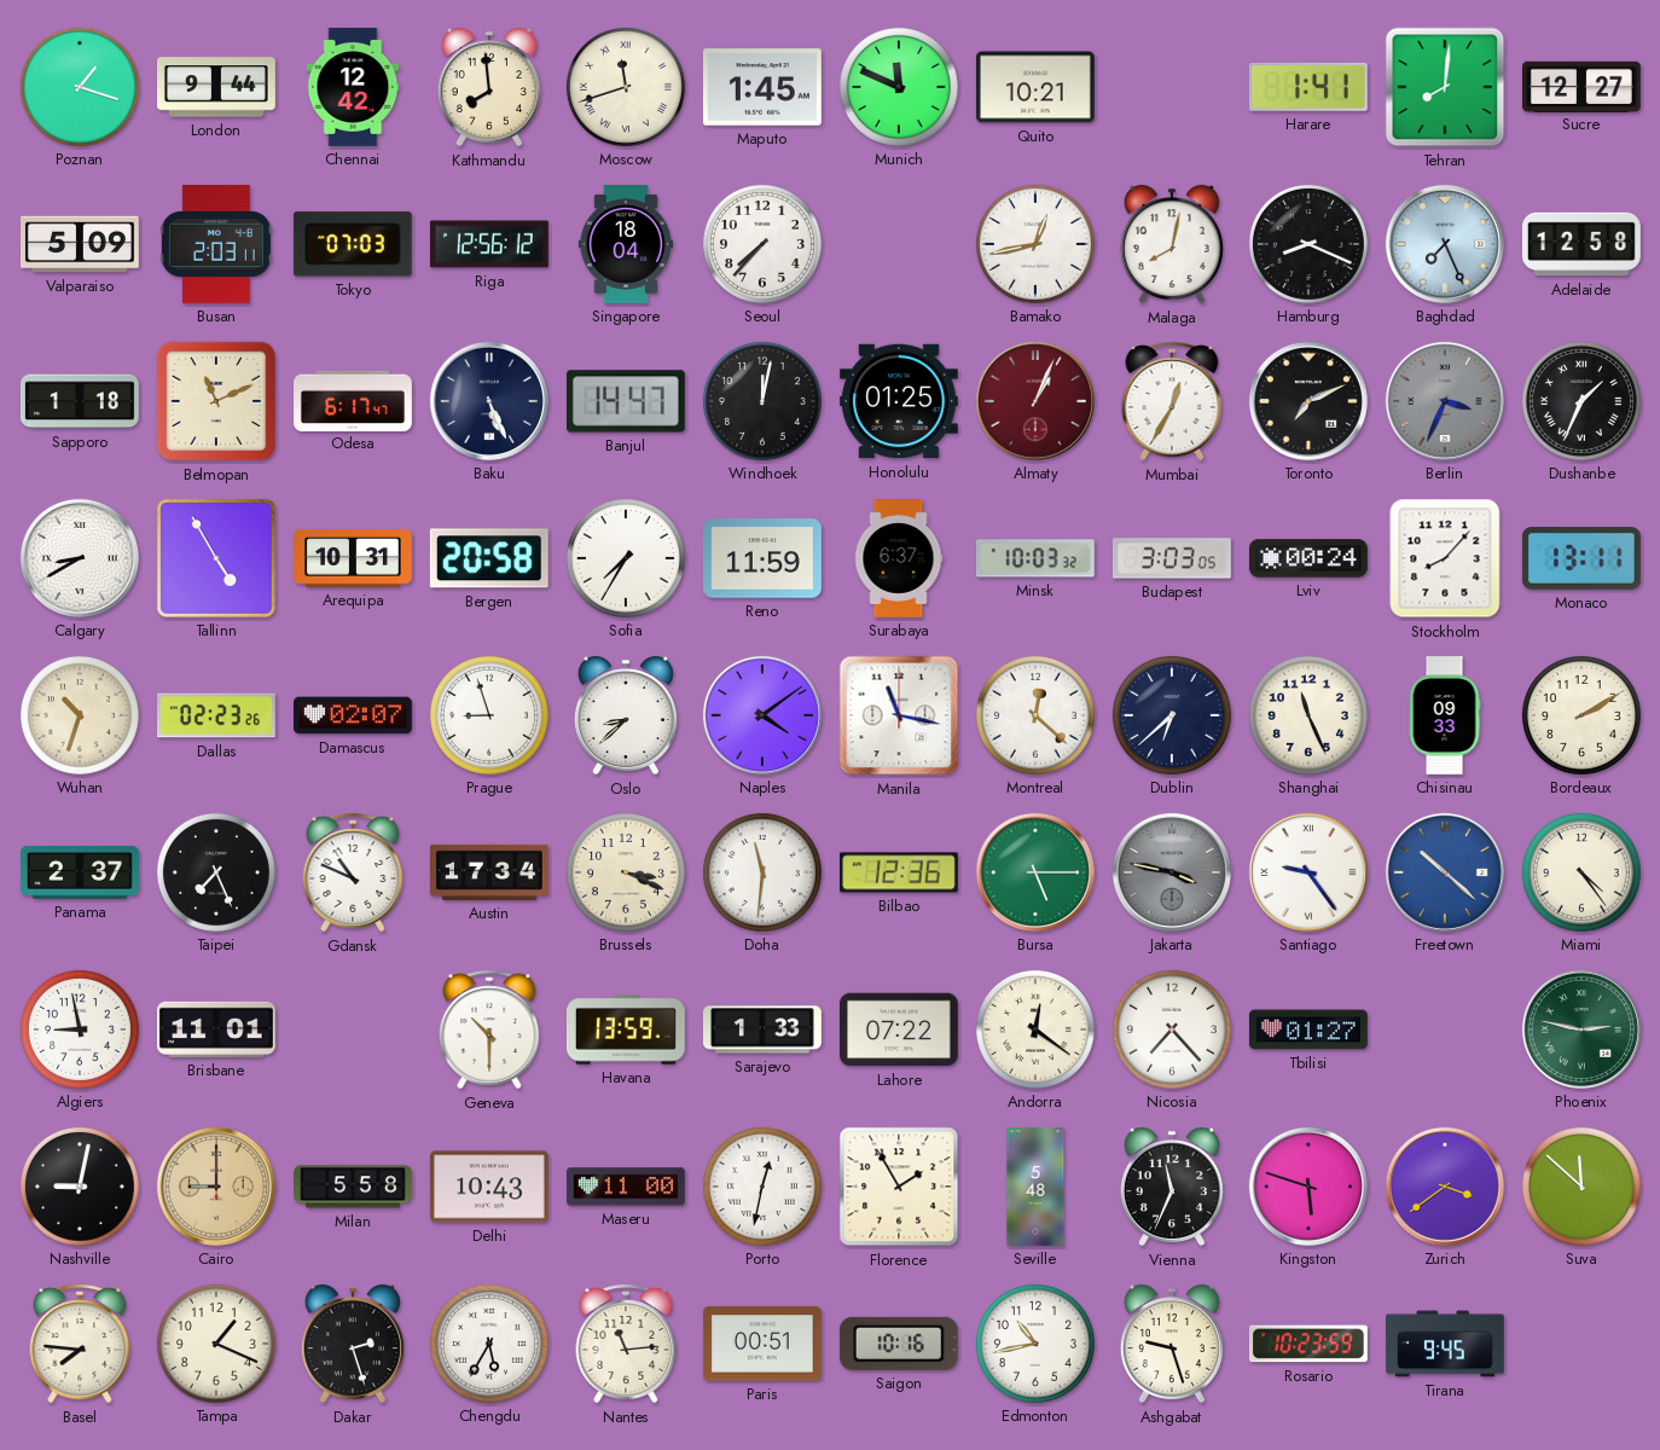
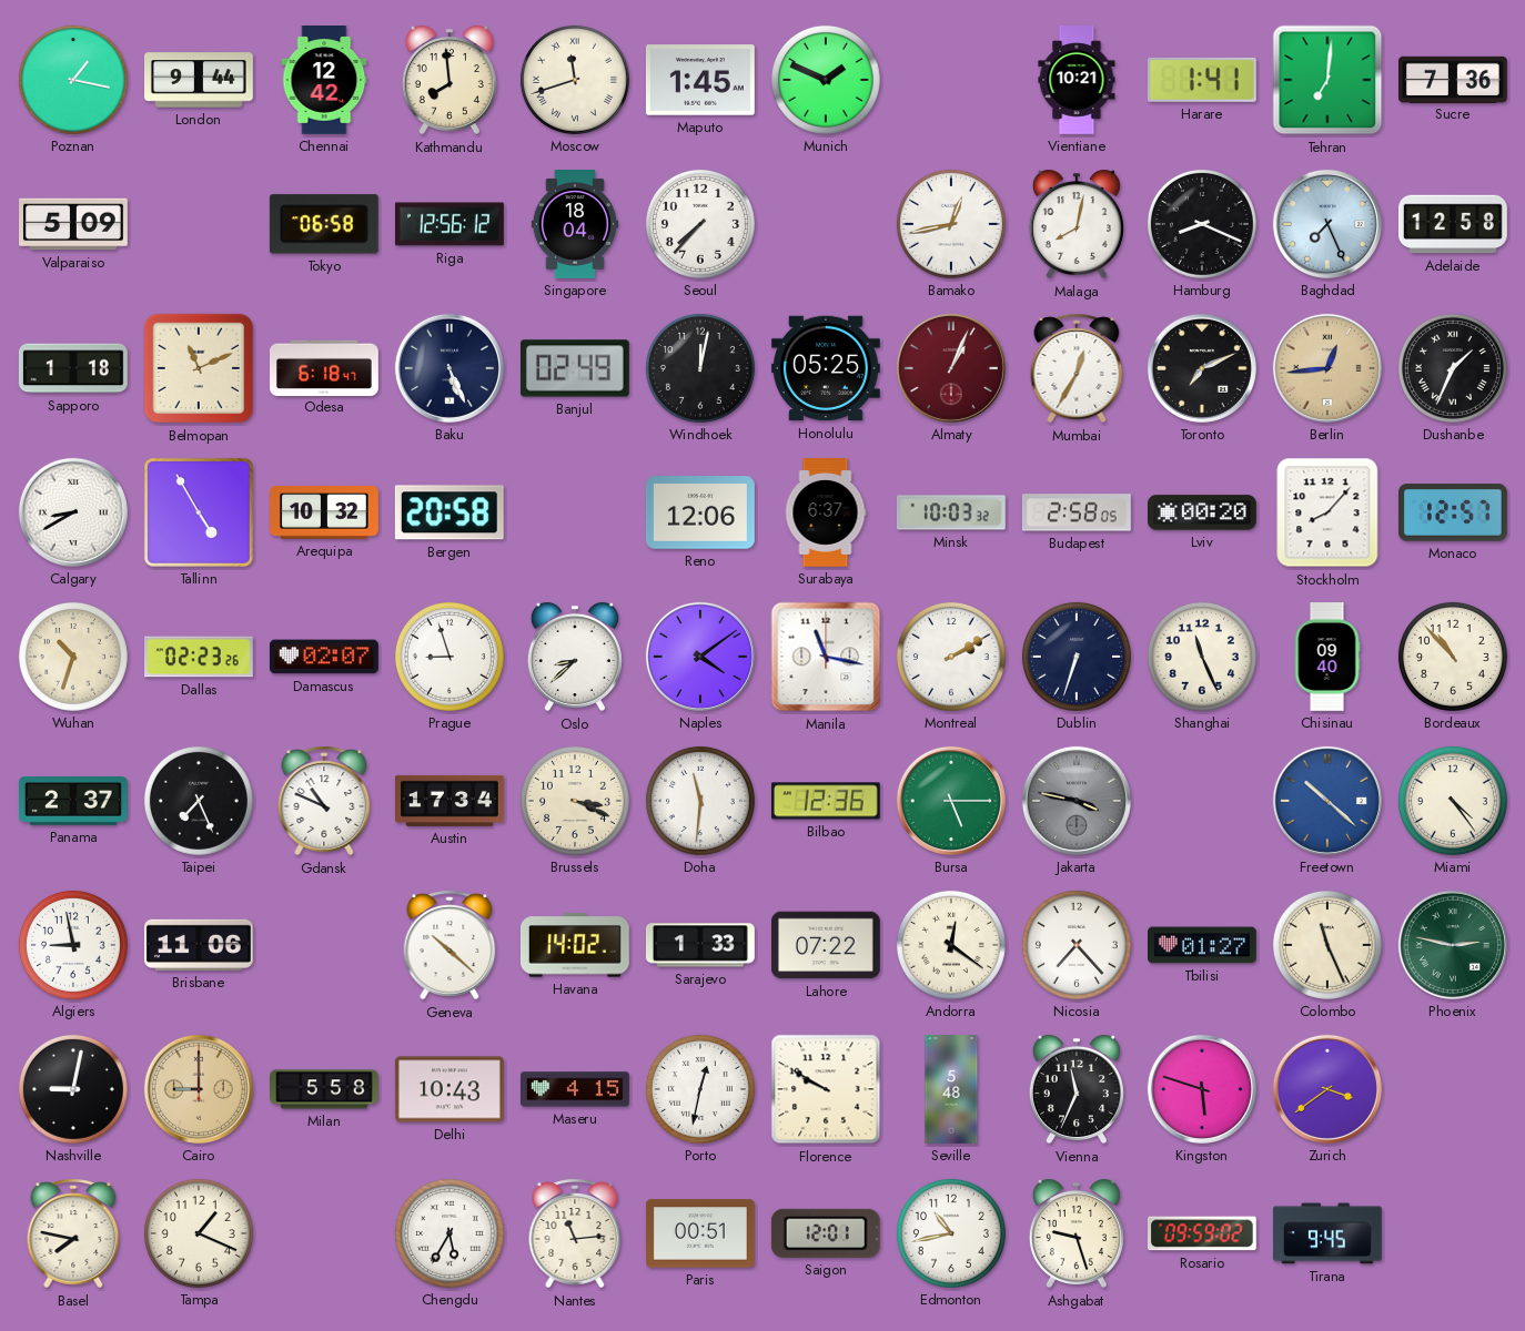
Poznan: 1:18 -> 1:17 (73, 80)
Munich: 11:49 -> 1:49 (826, 80)
Quito: 10:21 -> none (1035, 87)
Vientiane: none -> 10:21 (1077, 81)
Tehran: 8:01 -> 7:01 (1327, 80)
Sucre: 12:27 -> 7:36 (1454, 79)
Busan: 2:03 -> none (216, 244)
Tokyo: 07:03 -> 06:58 (324, 224)
Odesa: 6:17 -> 6:18 (325, 367)
Banjul: 14:47 -> 02:49 (575, 368)
Honolulu: 01:25 -> 05:25 (826, 368)
Berlin: 3:34 -> 12:44 (1327, 368)
Berlin dial: grey -> champagne (1327, 368)
Arequipa: 10:31 -> 10:32 (325, 512)
Sofia: 7:35 -> none (626, 558)
Reno: 11:59 -> 12:06 (700, 512)
Budapest: 3:03 -> 2:58 (1077, 512)
Lviv: 00:24 -> 00:20 (1203, 512)
Monaco: 13:11 -> 12:57 (1453, 512)
Montreal: 12:22 -> 2:10 (951, 657)
Dublin: 6:38 -> 6:33 (1077, 657)
Chisinau: 09:33 -> 09:40 (1327, 658)
Bordeaux: 2:10 -> 10:53 (1453, 657)
Santiago: 9:24 -> none (1308, 872)
Brisbane: 11:01 -> 11:06 (199, 945)
Geneva: 10:30 -> 10:22 (450, 945)
Havana: 13:59 -> 14:02 (575, 945)
Colombo: none -> 11:26 (1327, 945)
Maseru: 11:00 -> 4:15 (575, 1089)
Florence: 1:55 -> 9:50 (826, 1089)
Suva: 11:52 -> none (1581, 1187)
Basel: 7:46 -> 7:47 (73, 1233)
Dakar: 2:27 -> none (353, 1344)
Saigon: 10:16 -> 12:01 (826, 1233)
Rosario: 10:23 -> 09:59 (1202, 1233)
